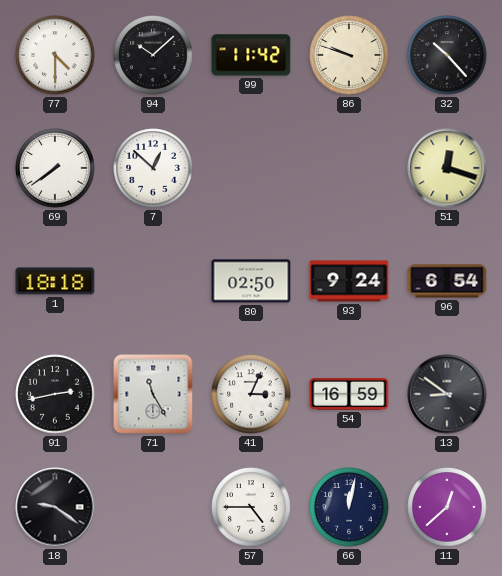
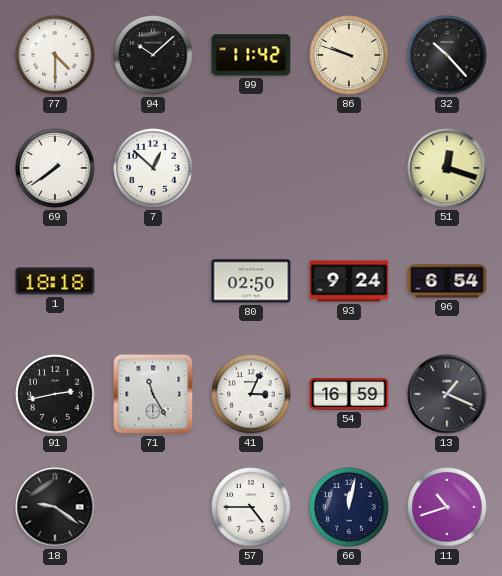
13: 8:51 -> 1:19 (447, 394)
11: 12:38 -> 10:42 (447, 507)
